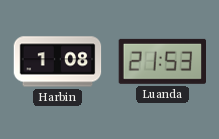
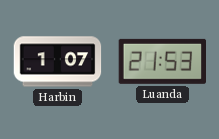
Harbin: 1:08 -> 1:07 (58, 62)
